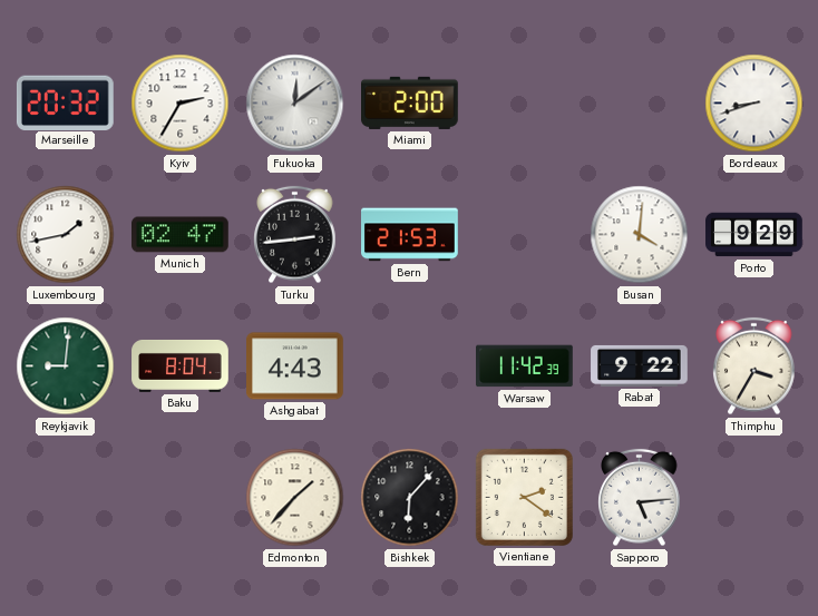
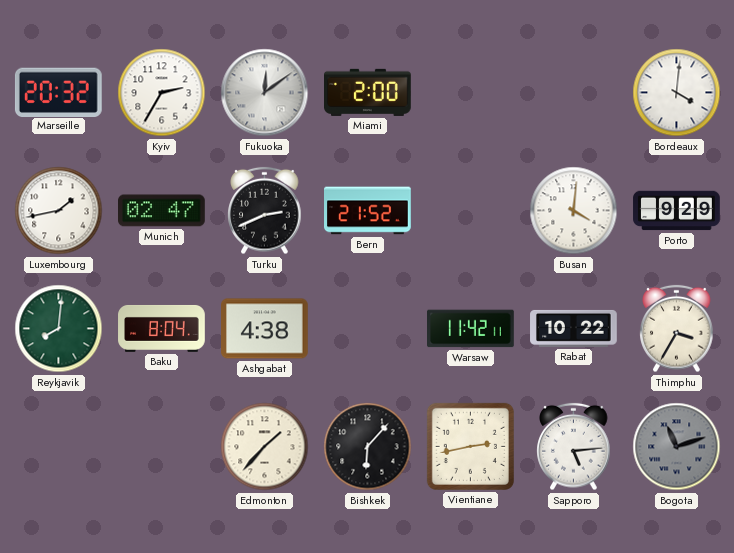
Bordeaux: 8:42 -> 4:01 (677, 93)
Turku: 2:44 -> 2:41 (265, 211)
Bern: 21:53 -> 21:52 (368, 211)
Reykjavik: 9:01 -> 8:01 (59, 329)
Ashgabat: 4:43 -> 4:38 (265, 329)
Warsaw: 11:42:39 -> 11:42:11 (471, 329)
Rabat: 9:22 -> 10:22 (574, 328)
Vientiane: 2:21 -> 2:43 (470, 446)
Bogota: none -> 11:12 (677, 447)
